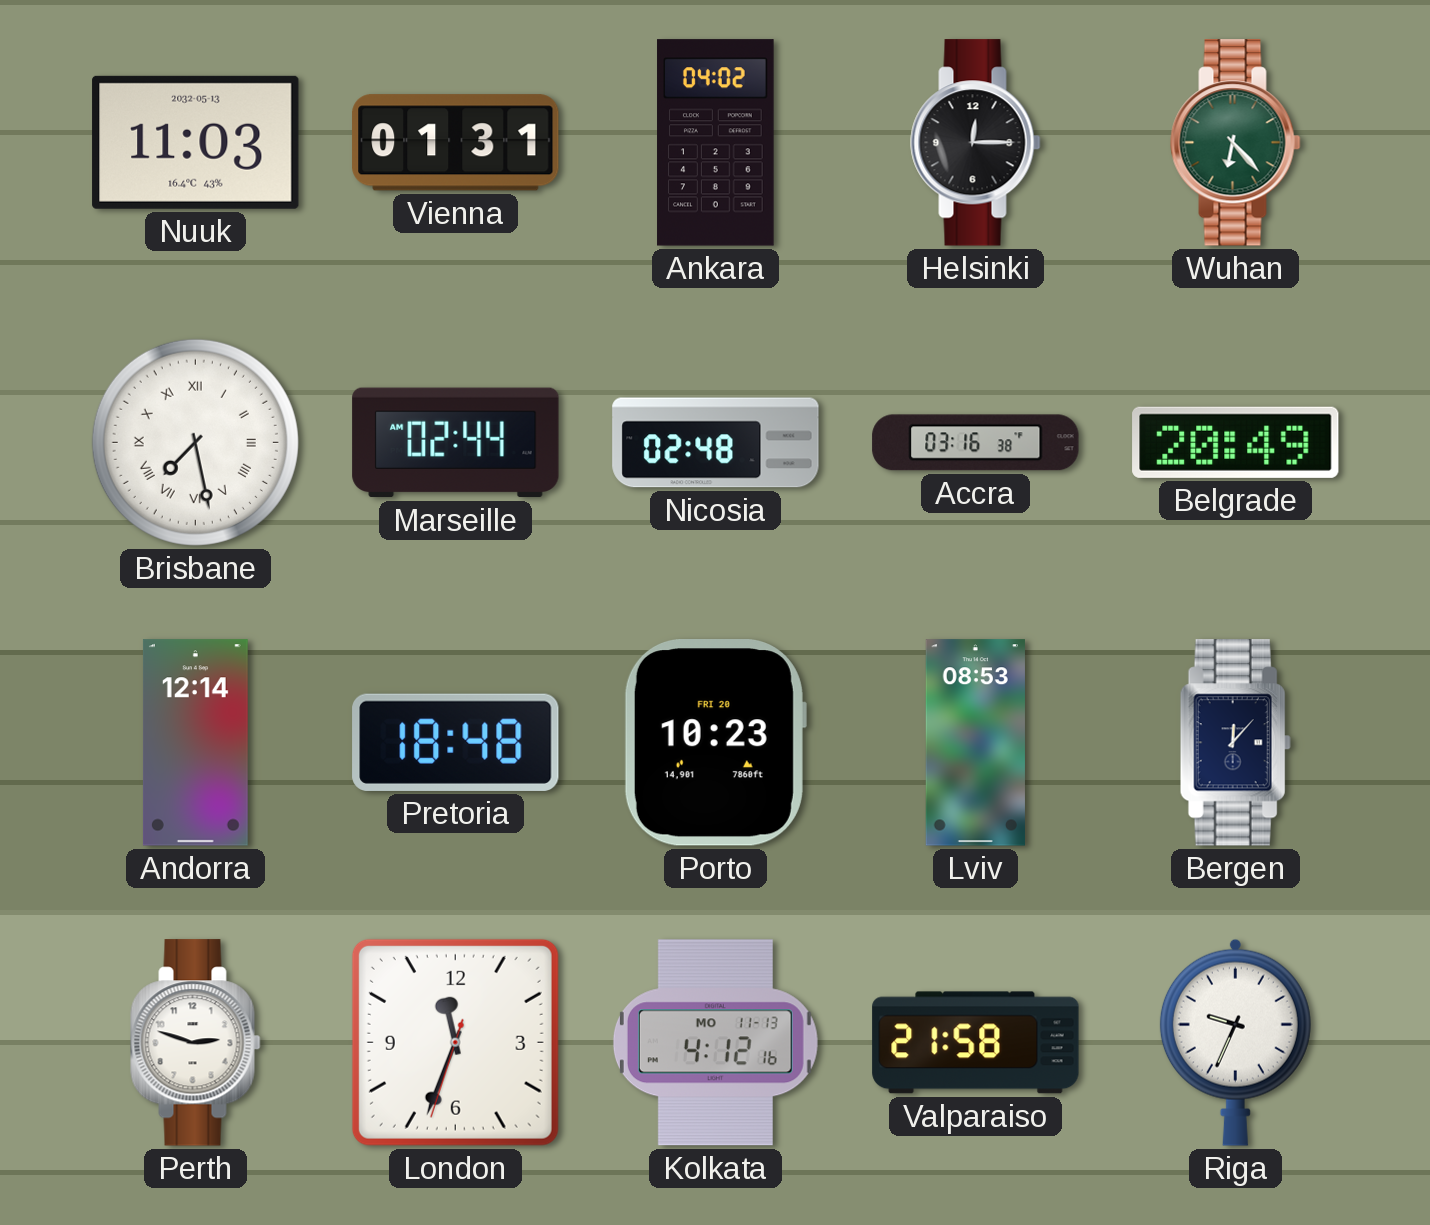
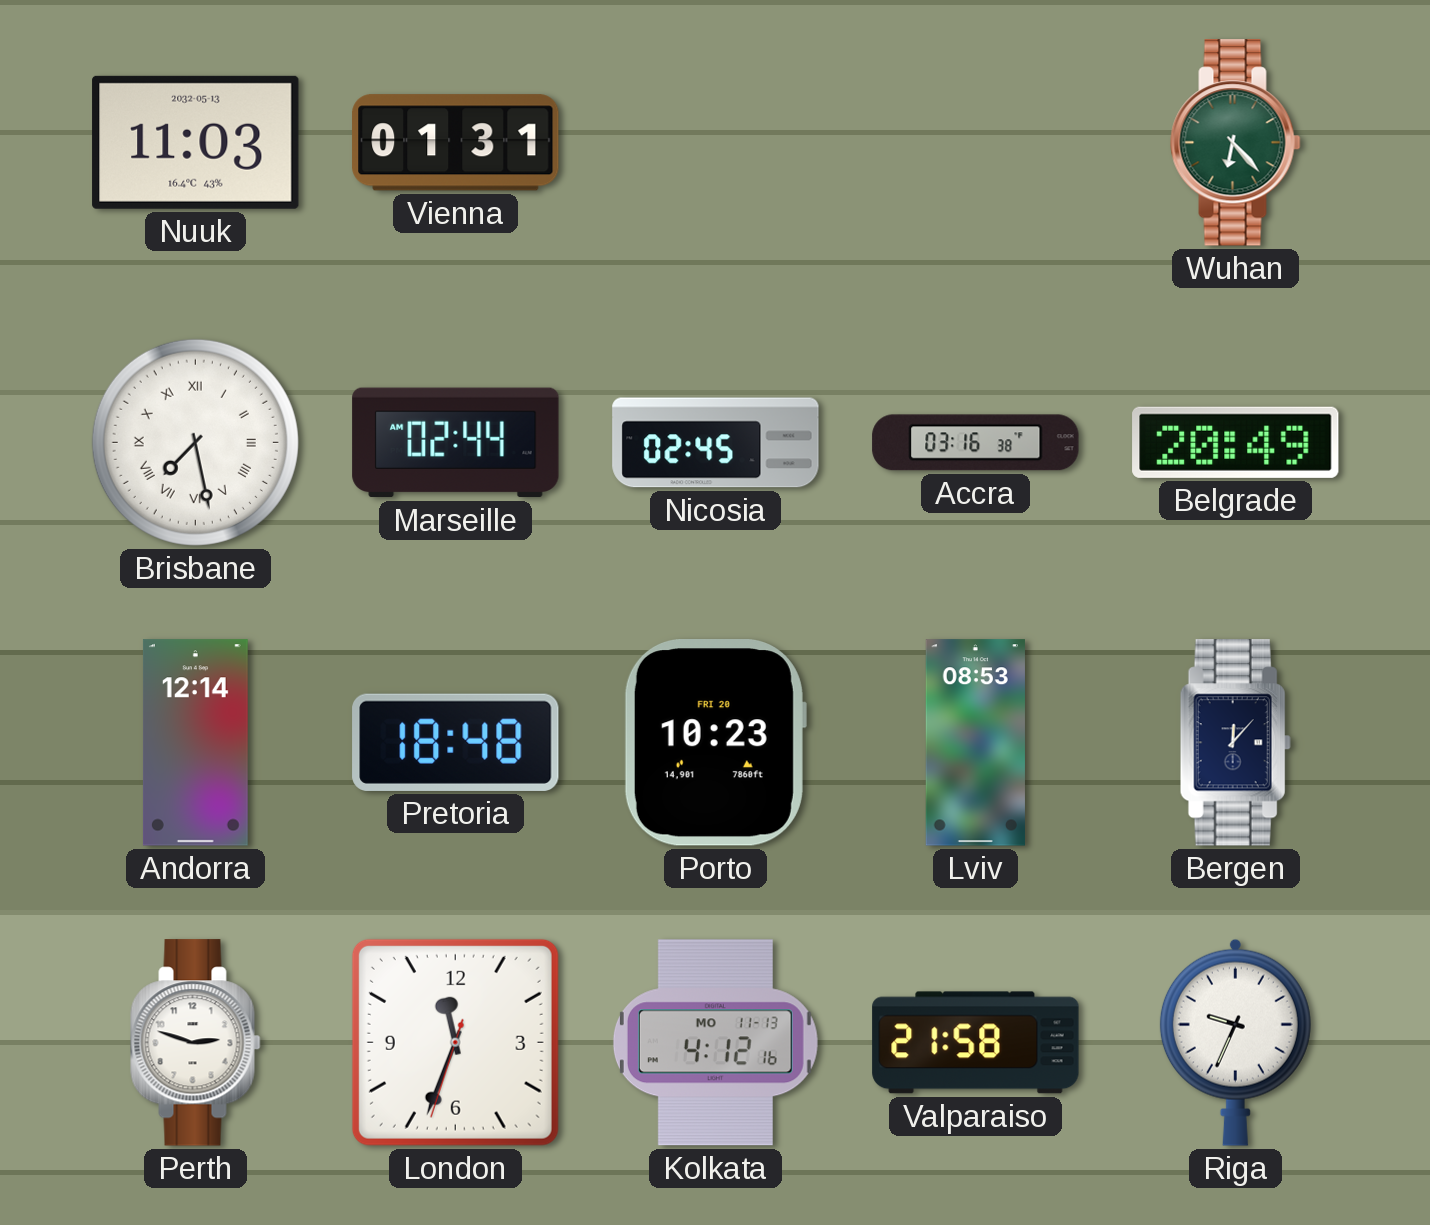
Ankara: 04:02 -> none (716, 143)
Helsinki: 12:15 -> none (976, 143)
Nicosia: 02:48 -> 02:45 (716, 443)
